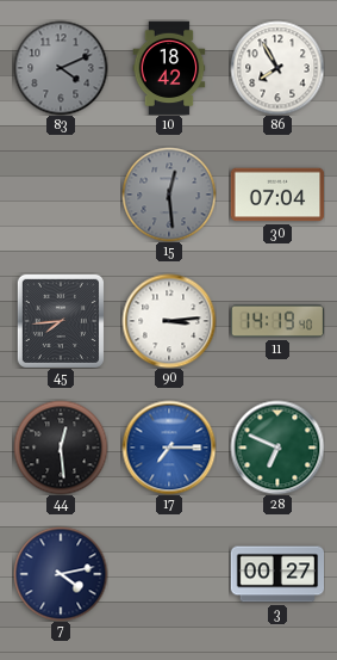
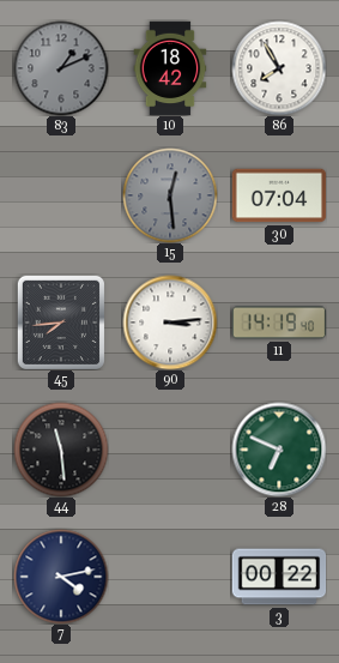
83: 4:11 -> 1:11 (61, 68)
44: 12:29 -> 11:29 (61, 450)
17: 7:15 -> none (169, 448)
3: 00:27 -> 00:22 (279, 577)
